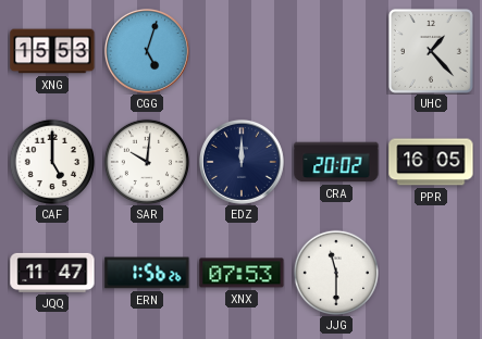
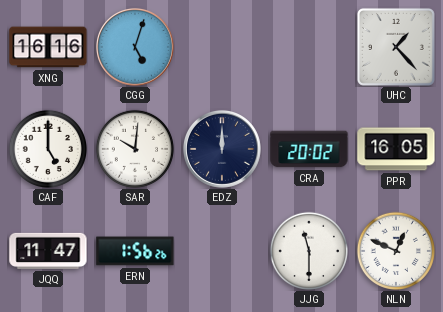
XNG: 15:53 -> 16:16 (48, 47)
XNX: 07:53 -> none (242, 273)
NLN: none -> 12:49 (395, 250)
